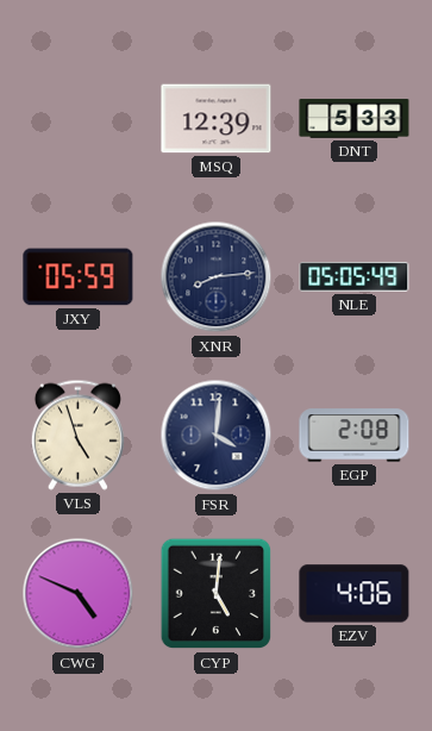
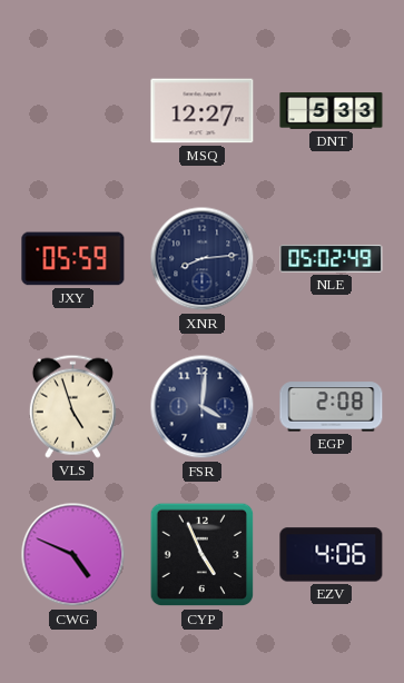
MSQ: 12:39 -> 12:27 (203, 111)
NLE: 05:05 -> 05:02 (332, 259)
CYP: 5:01 -> 4:56 (203, 555)
